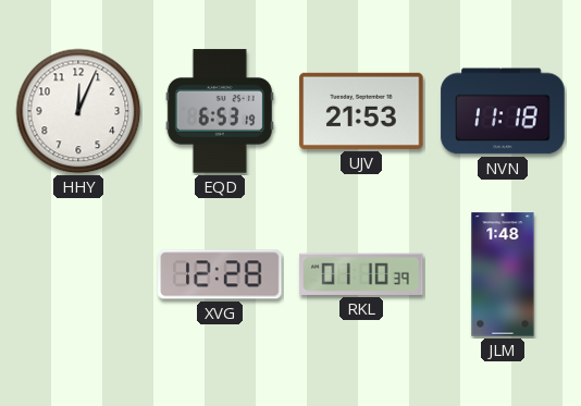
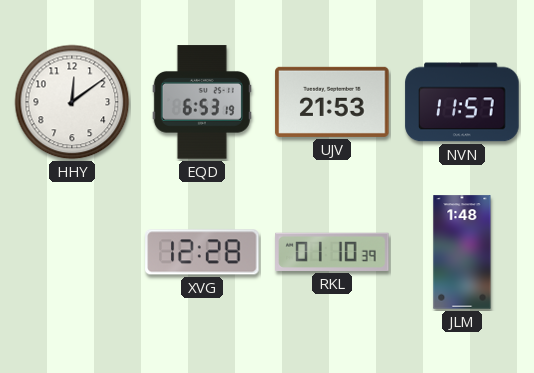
HHY: 12:04 -> 12:09 (72, 102)
NVN: 11:18 -> 11:57 (462, 102)
